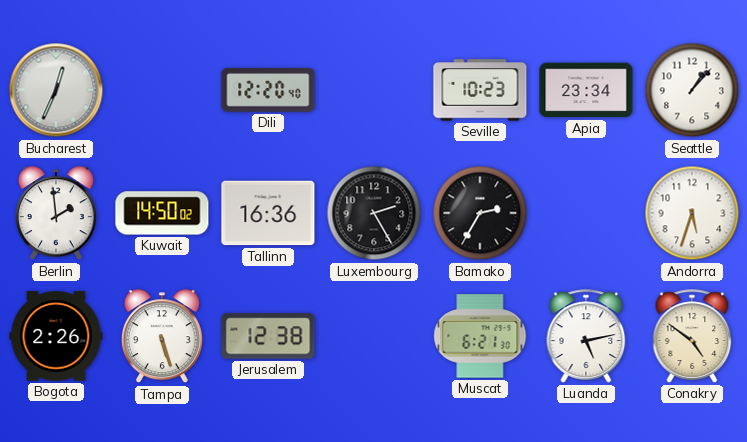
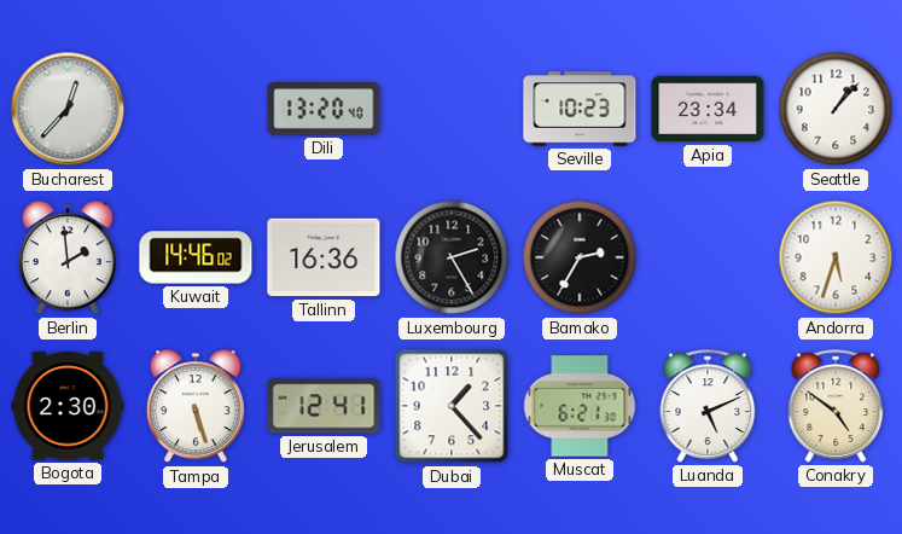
Bucharest: 12:34 -> 12:37 (68, 109)
Dili: 12:20 -> 13:20 (324, 109)
Kuwait: 14:50 -> 14:46 (196, 257)
Bogota: 2:26 -> 2:30 (68, 406)
Jerusalem: 12:38 -> 12:41 (324, 406)
Dubai: none -> 1:23 (452, 406)
Luanda: 5:13 -> 5:11 (708, 406)
